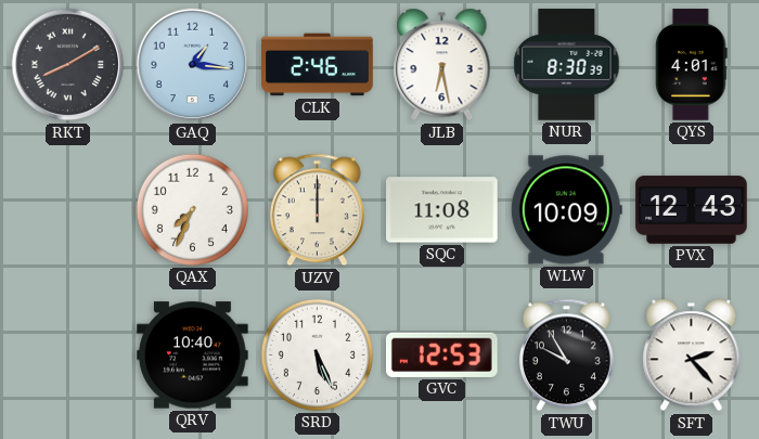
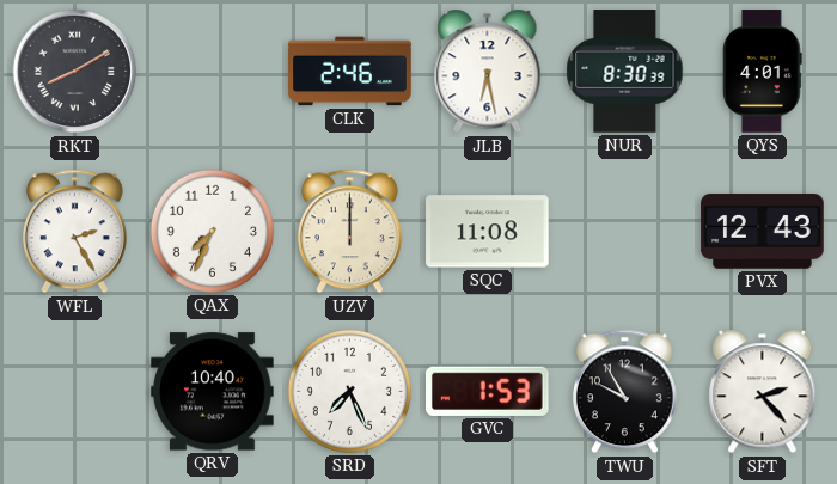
GAQ: 1:16 -> none (193, 65)
WFL: none -> 2:25 (74, 232)
WLW: 10:09 -> none (566, 210)
SRD: 5:26 -> 7:26 (349, 391)
GVC: 12:53 -> 1:53 (488, 391)
